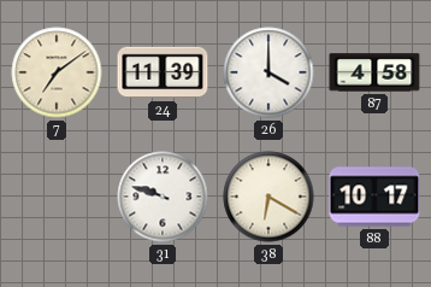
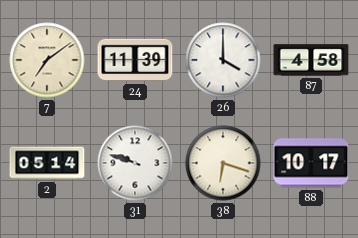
2: none -> 05:14 (47, 163)
38: 6:20 -> 6:18 (223, 163)
